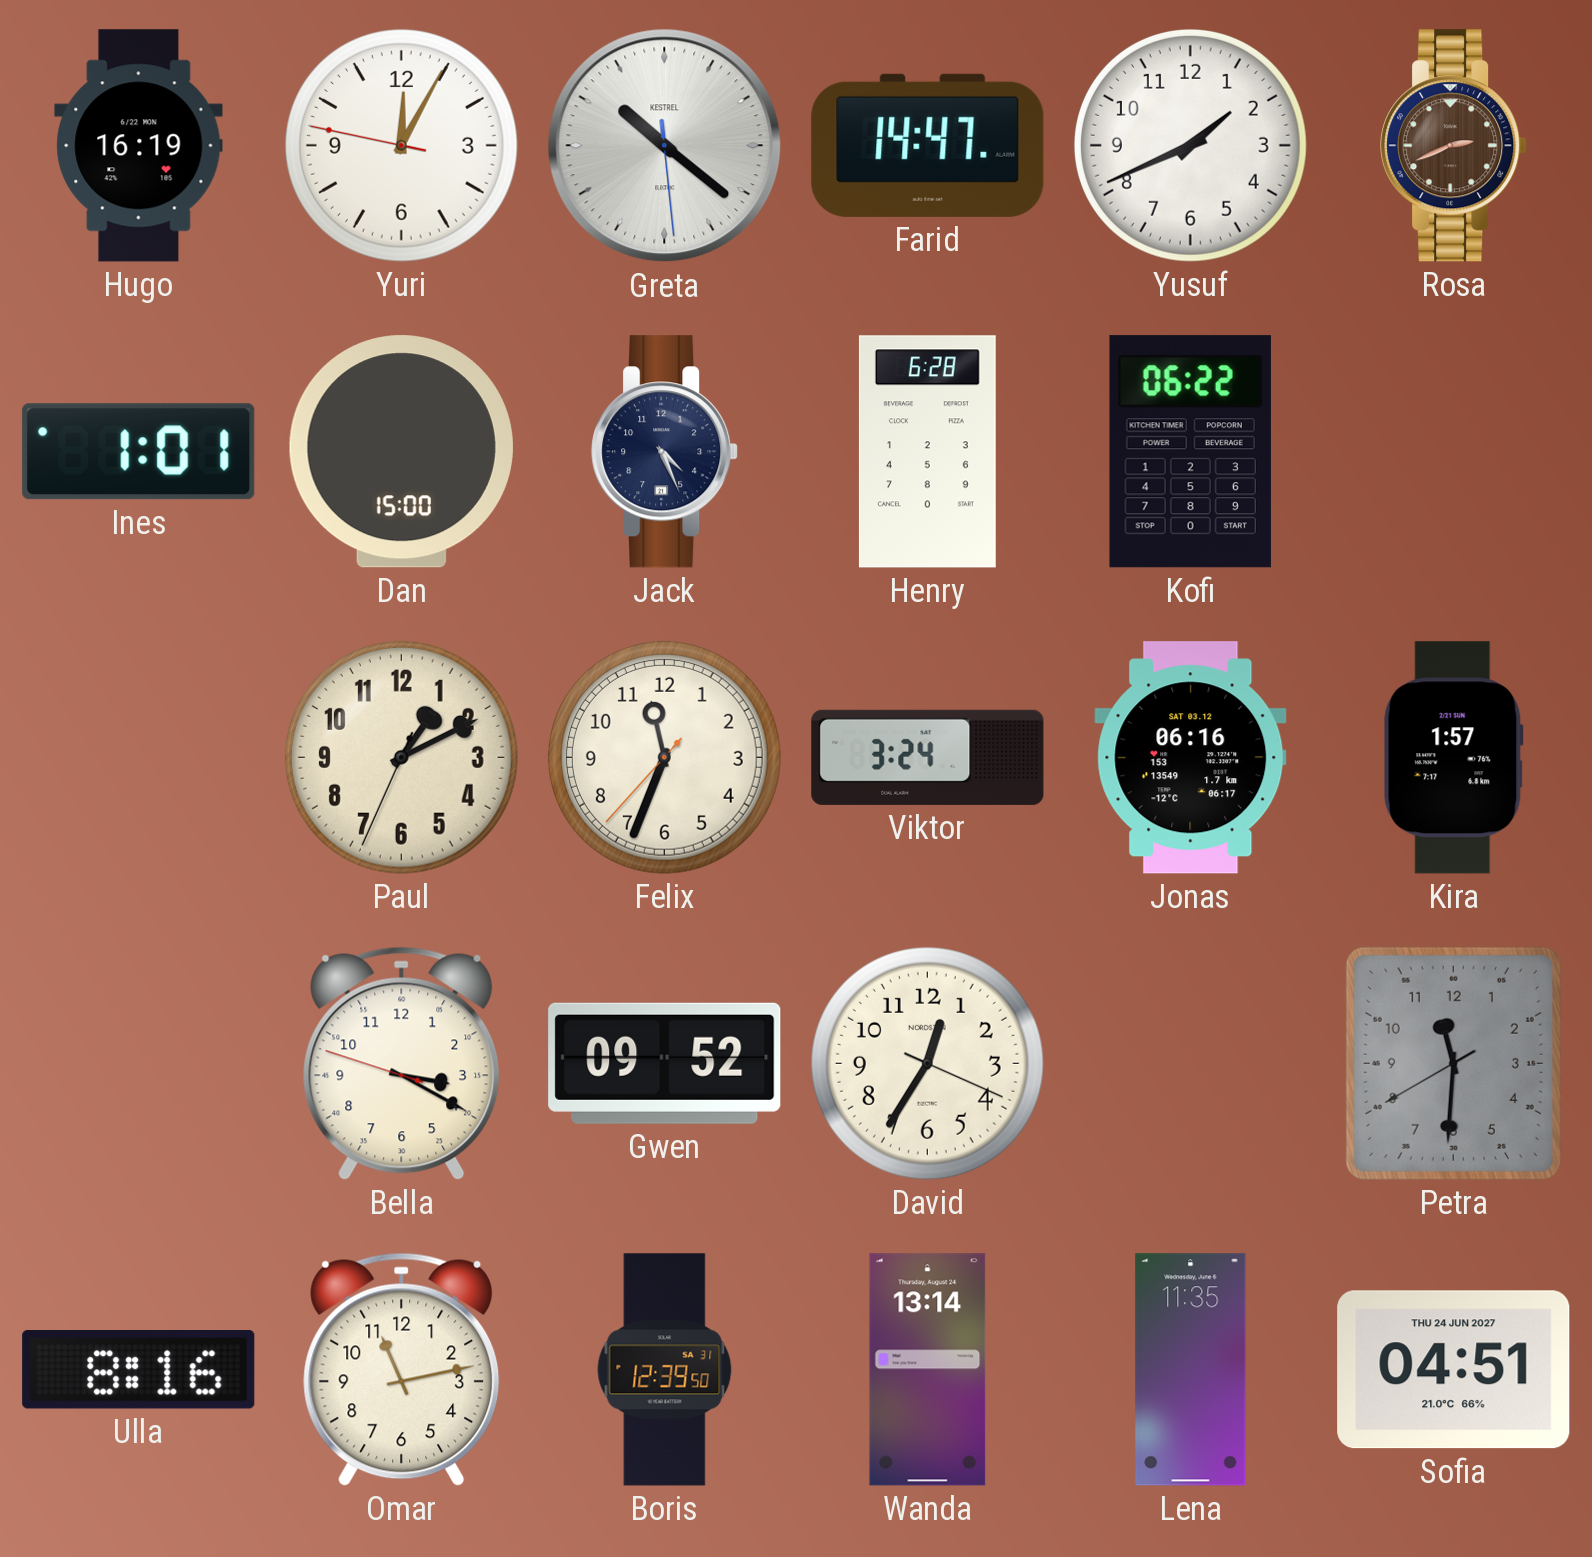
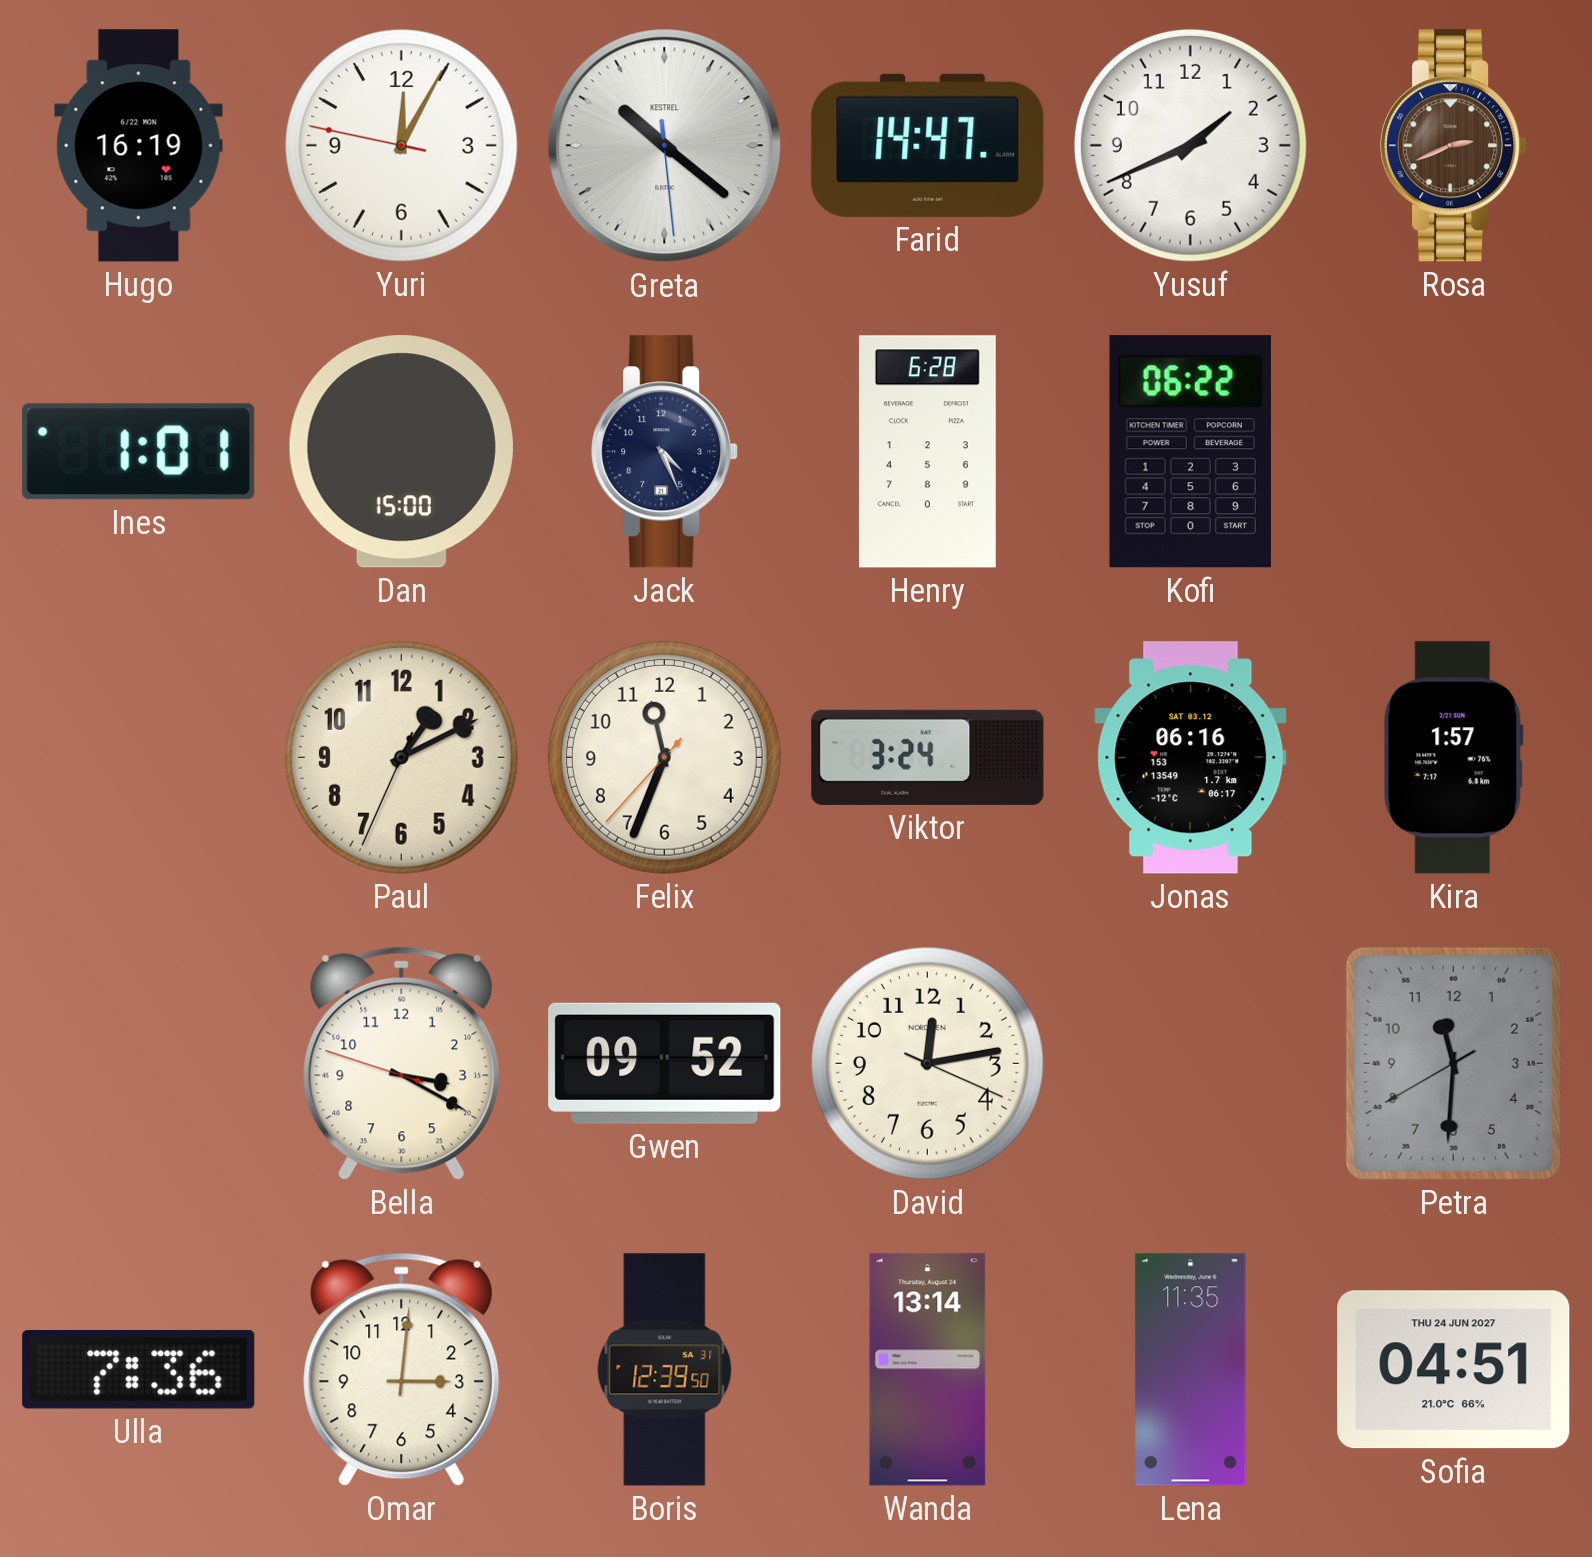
David: 12:35 -> 12:13 (927, 1063)
Ulla: 8:16 -> 7:36 (139, 1369)
Omar: 11:13 -> 3:01 (402, 1369)
